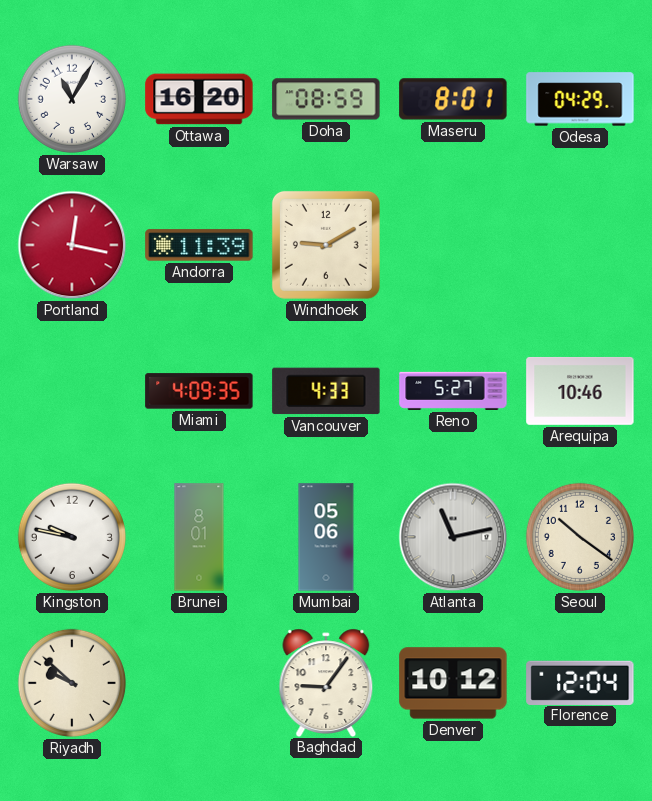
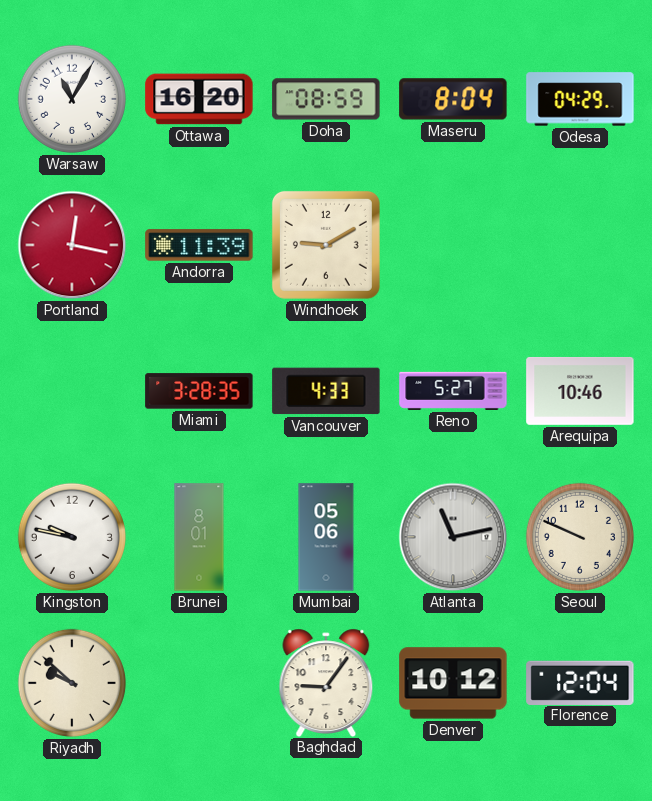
Maseru: 8:01 -> 8:04 (453, 99)
Miami: 4:09 -> 3:28 (199, 391)
Seoul: 10:21 -> 9:49 (580, 537)
